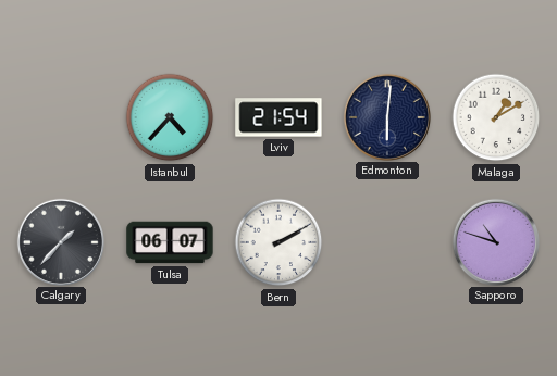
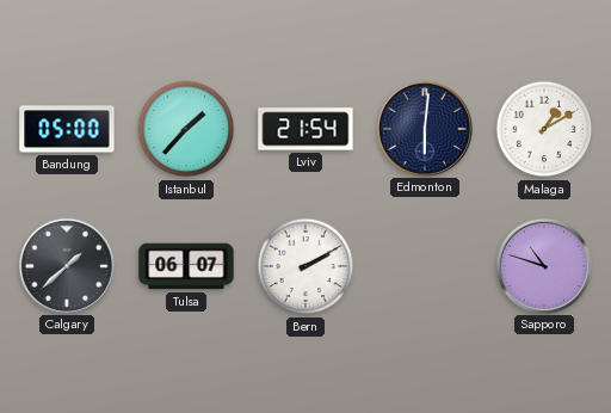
Bandung: none -> 05:00 (67, 129)
Istanbul: 4:37 -> 1:37 (186, 129)
Calgary: 1:37 -> 1:38 (66, 265)
